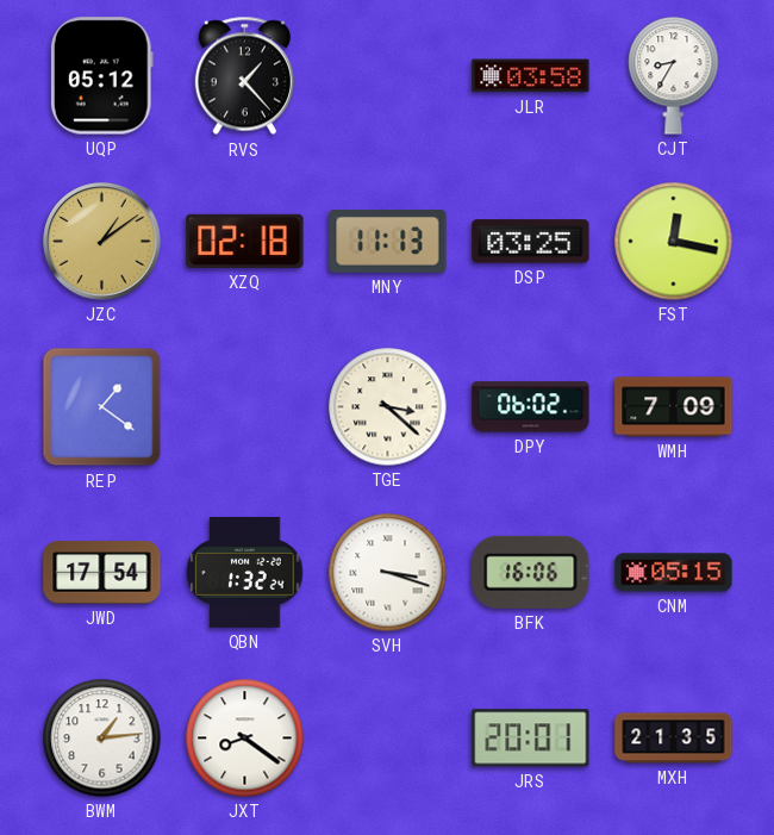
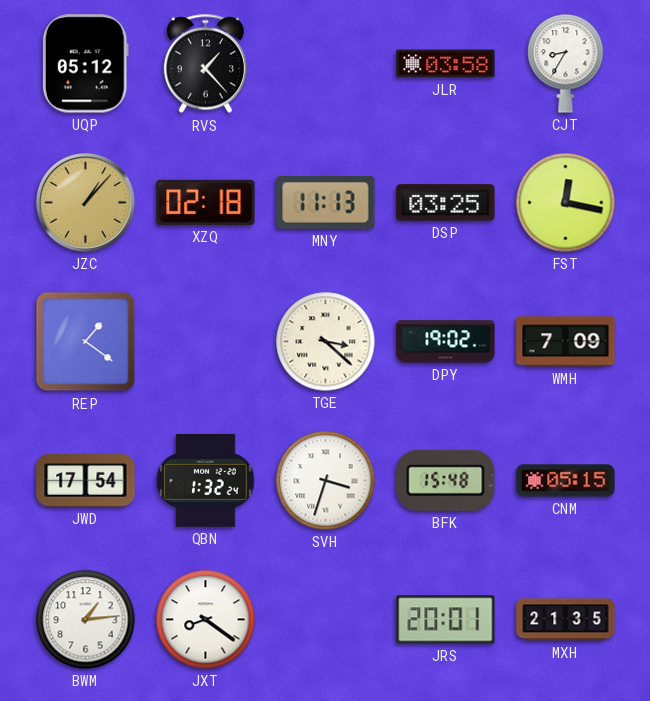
JZC: 1:09 -> 1:07 (86, 203)
DPY: 06:02 -> 19:02 (446, 342)
SVH: 3:18 -> 3:33 (326, 481)
BFK: 16:06 -> 15:48 (446, 480)
